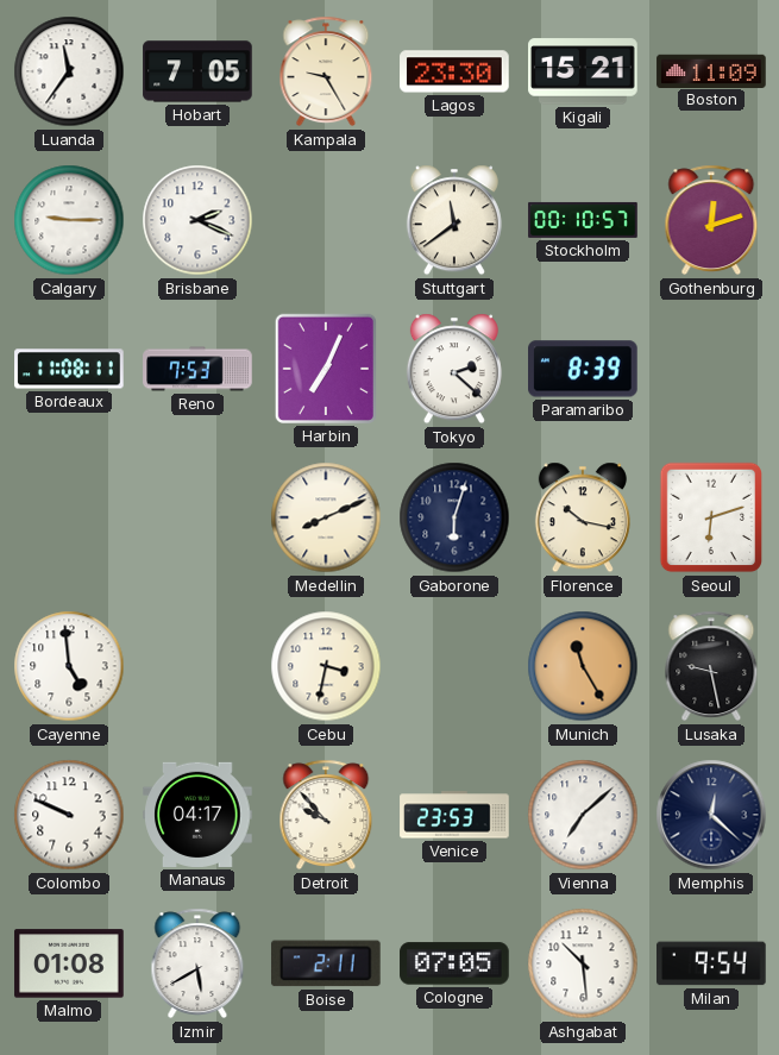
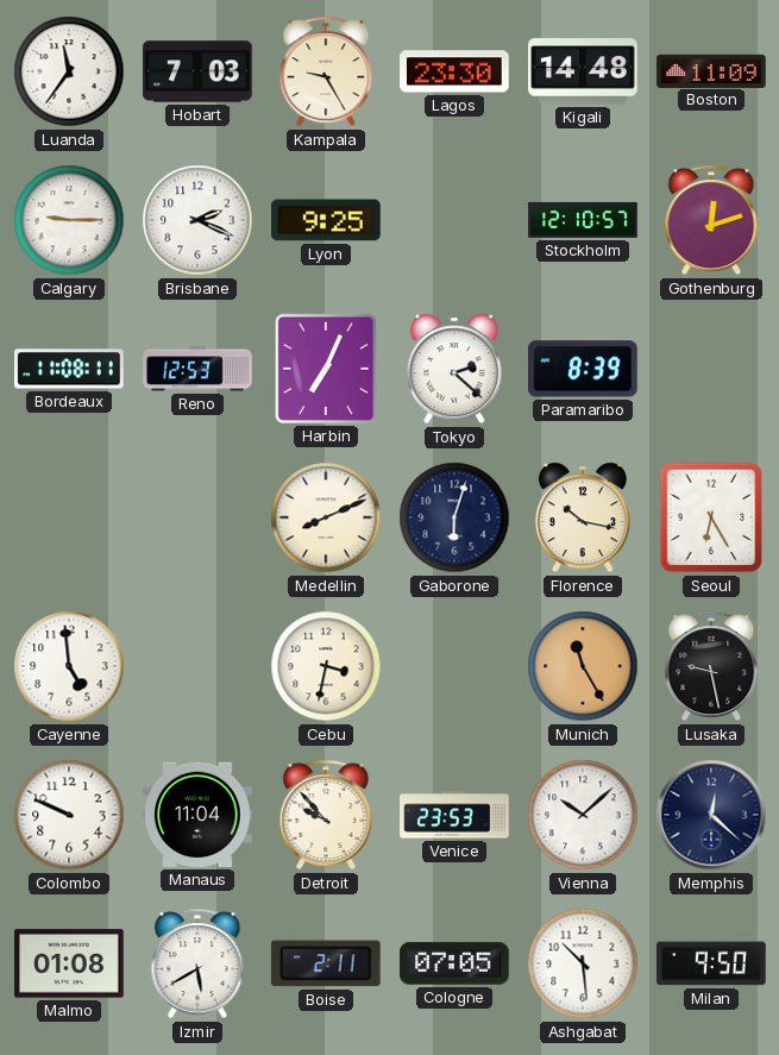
Hobart: 7:05 -> 7:03 (197, 71)
Kigali: 15:21 -> 14:48 (583, 71)
Lyon: none -> 9:25 (326, 220)
Stuttgart: 11:39 -> none (454, 220)
Stockholm: 00:10 -> 12:10 (583, 220)
Reno: 7:53 -> 12:53 (197, 369)
Seoul: 6:12 -> 6:25 (711, 517)
Manaus: 04:17 -> 11:04 (197, 815)
Vienna: 7:08 -> 10:08 (583, 815)
Milan: 9:54 -> 9:50 (712, 963)
